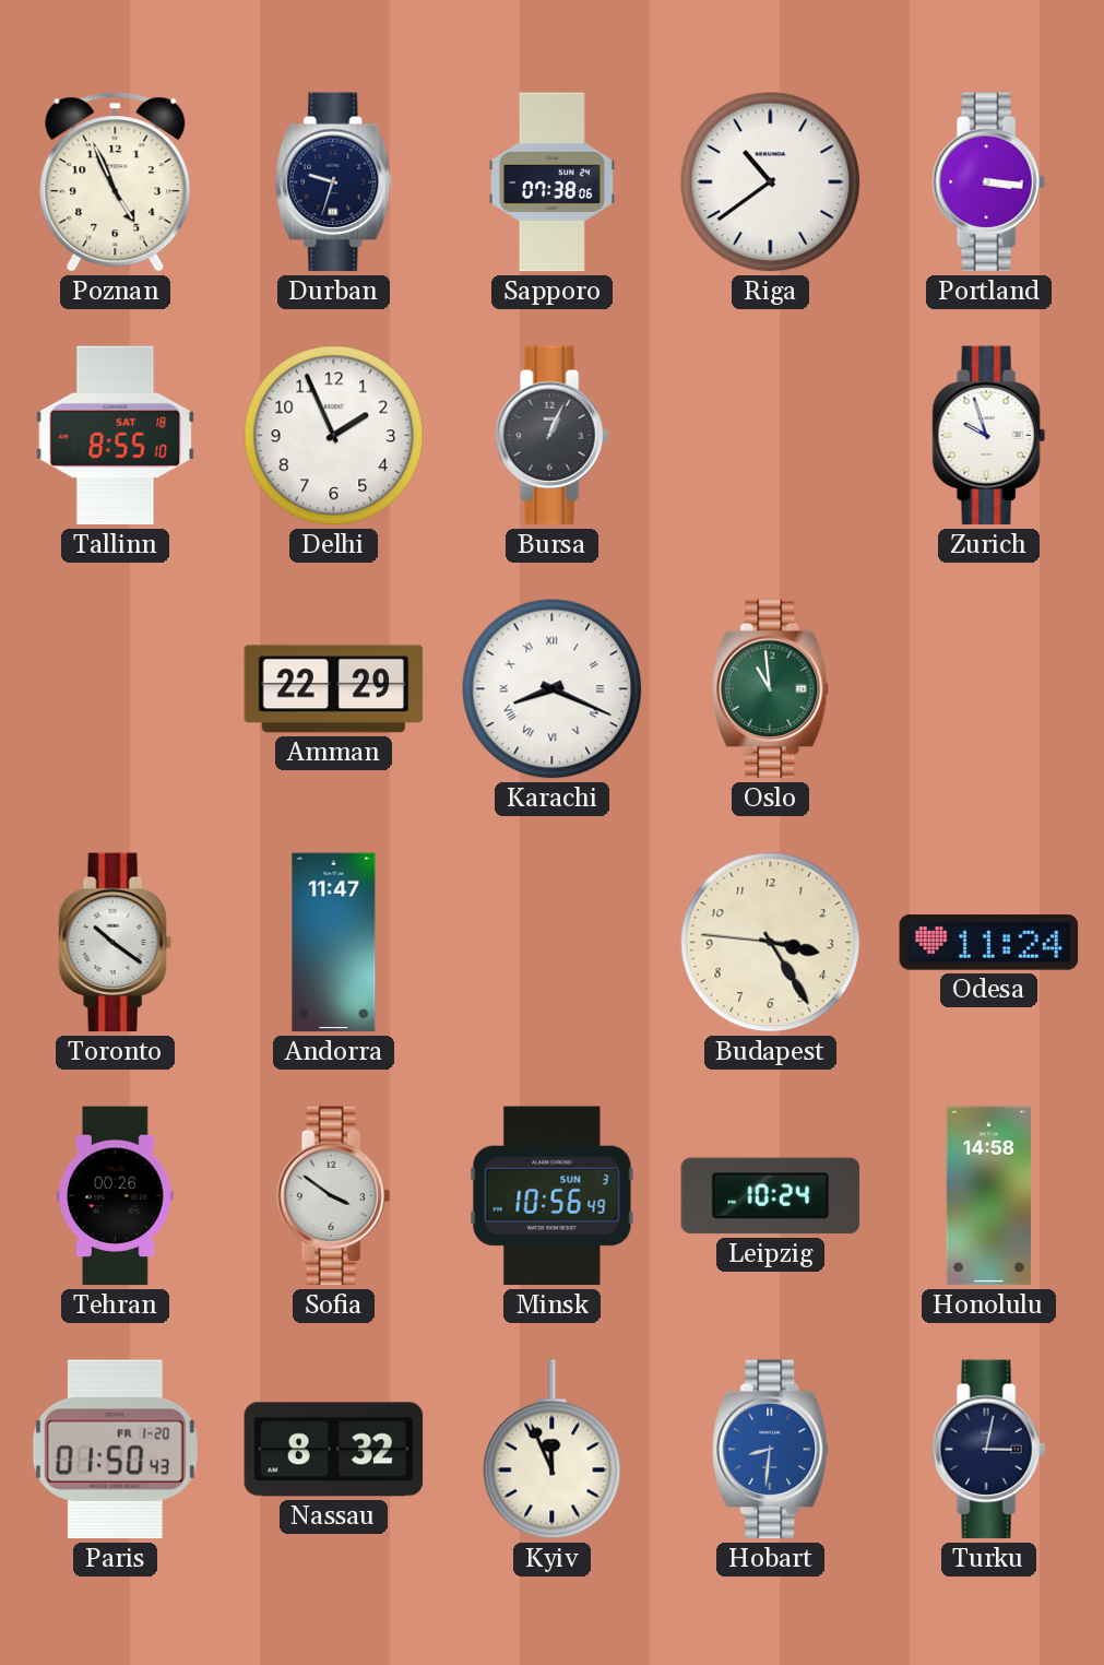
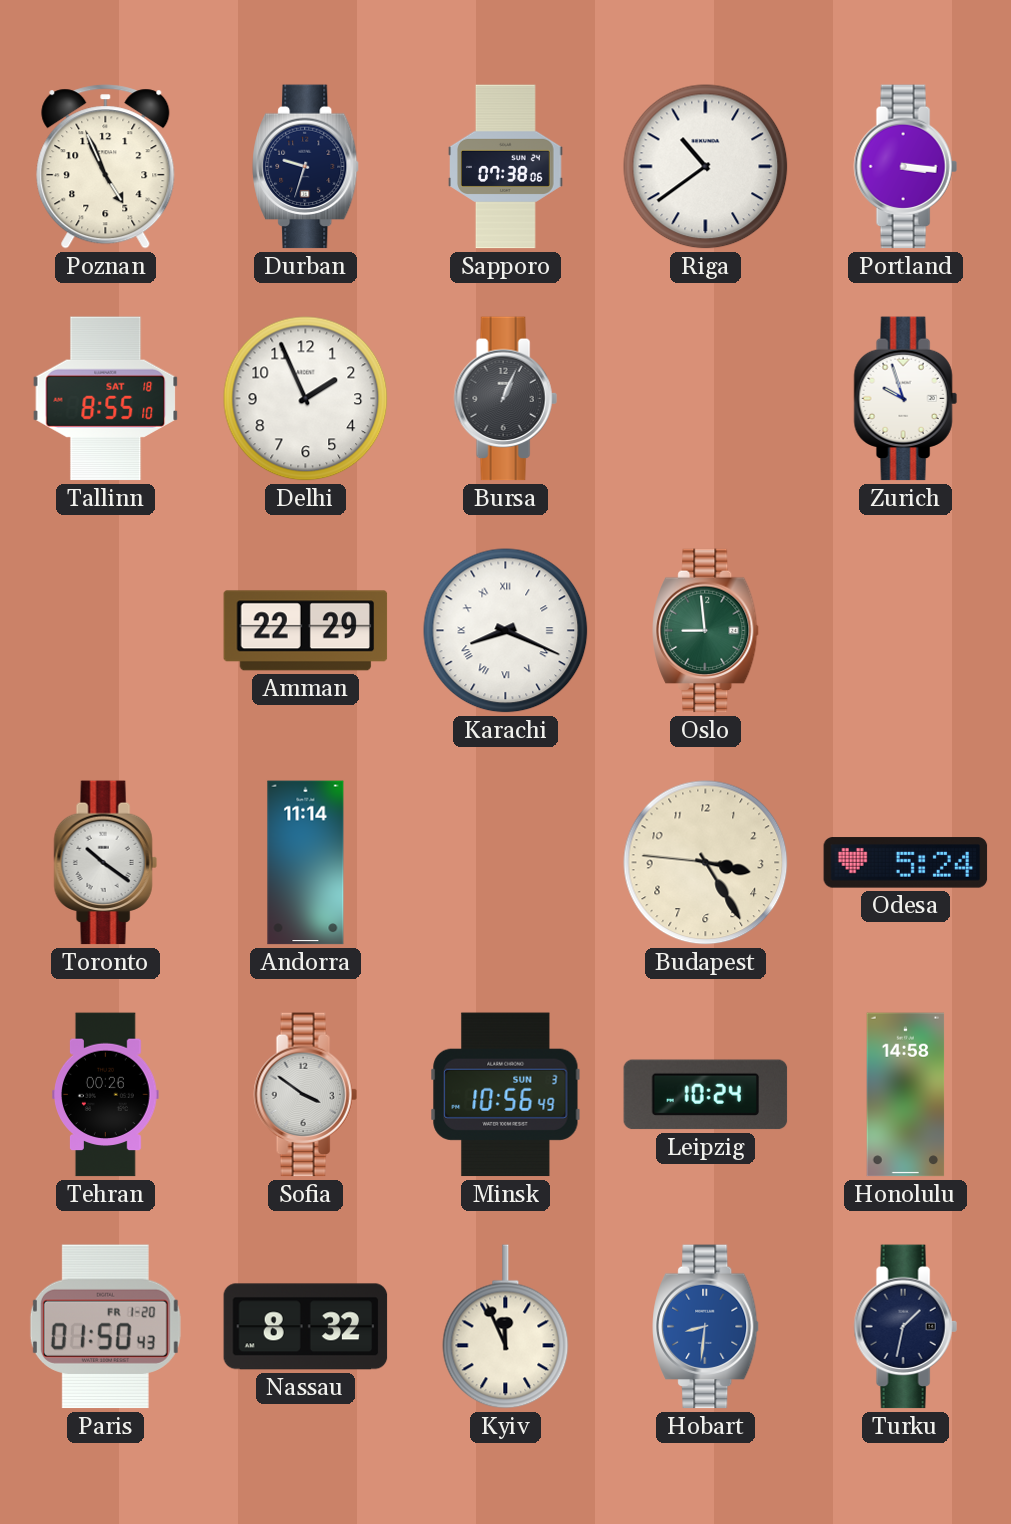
Oslo: 10:59 -> 8:59 (706, 631)
Andorra: 11:47 -> 11:14 (306, 863)
Odesa: 11:24 -> 5:24 (906, 863)
Turku: 3:02 -> 1:32 (905, 1327)
